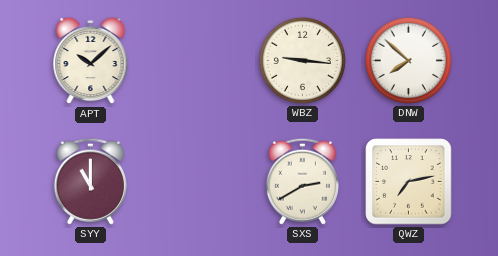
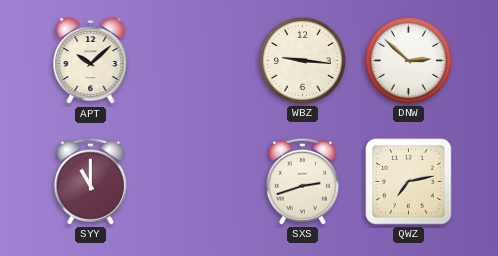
DNW: 7:52 -> 2:52 (408, 60)
SXS: 2:40 -> 2:42 (302, 181)
